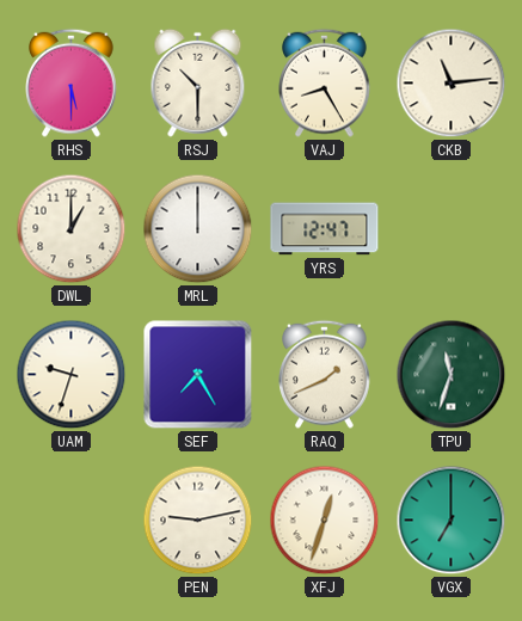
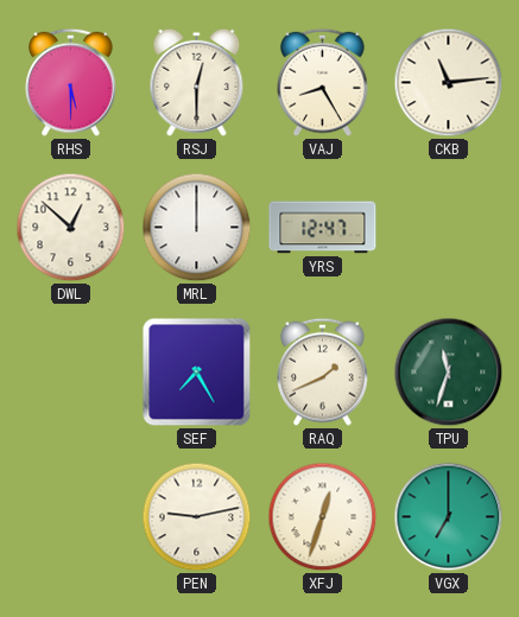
RSJ: 10:30 -> 12:30 (197, 82)
DWL: 1:00 -> 12:52 (71, 228)
UAM: 9:33 -> none (72, 375)
